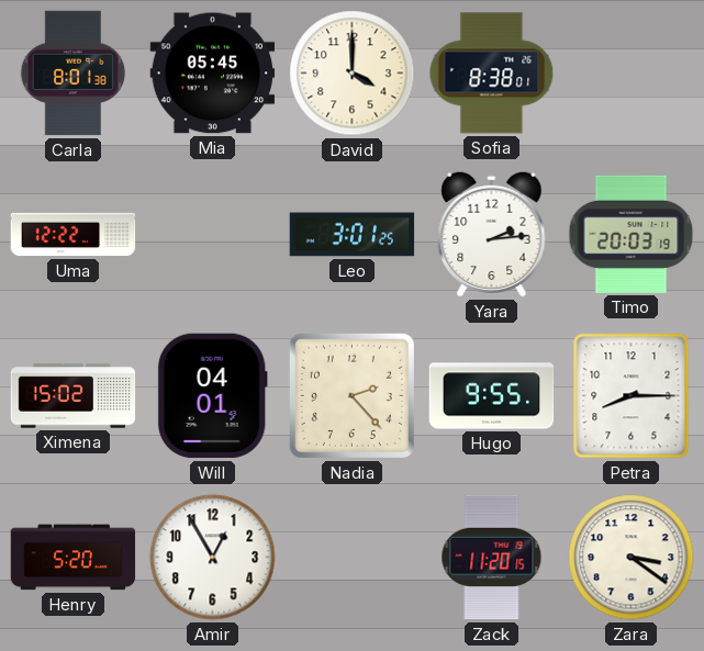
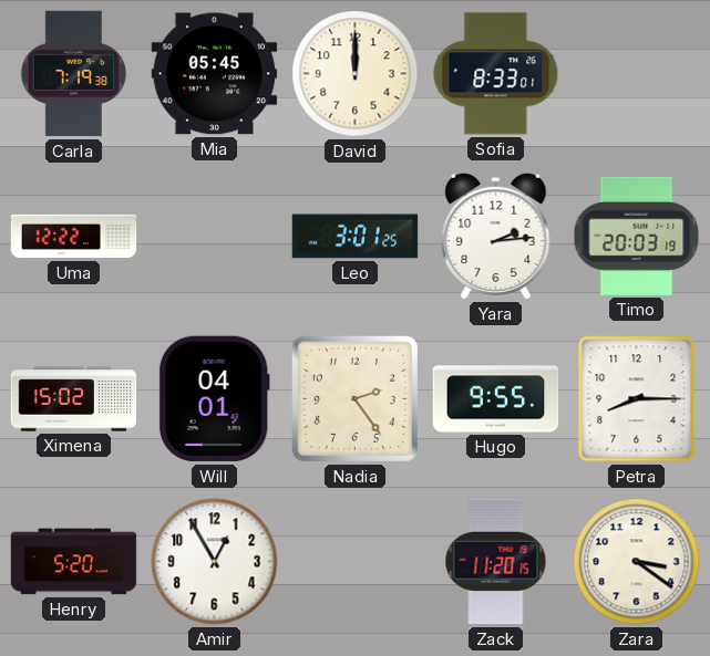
Carla: 8:01 -> 7:19 (74, 74)
David: 4:00 -> 12:00 (356, 74)
Sofia: 8:38 -> 8:33 (496, 74)
Nadia: 2:23 -> 2:24 (354, 398)
